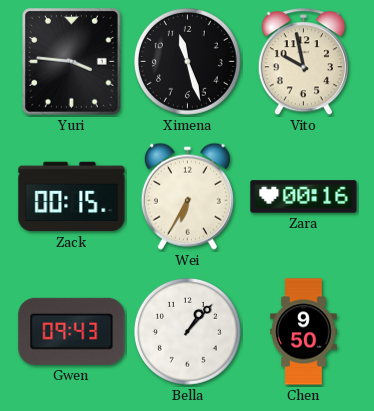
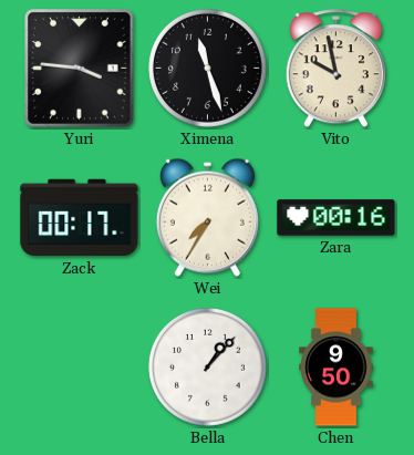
Zack: 00:15 -> 00:17 (80, 218)
Wei: 6:35 -> 7:35 (207, 217)
Gwen: 09:43 -> none (72, 331)
